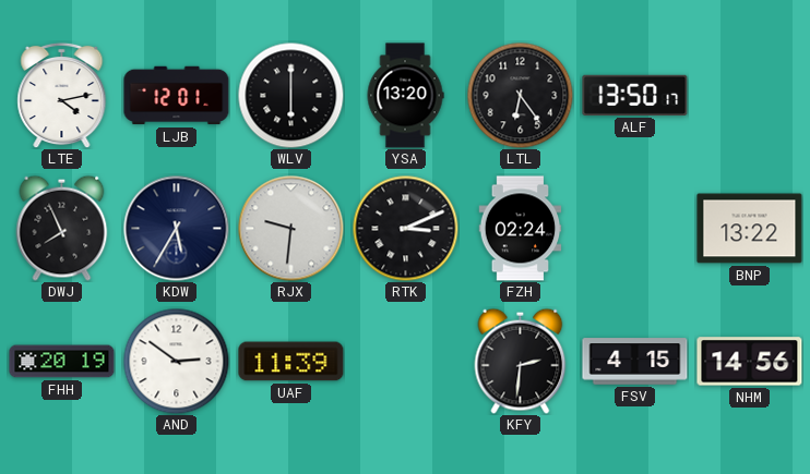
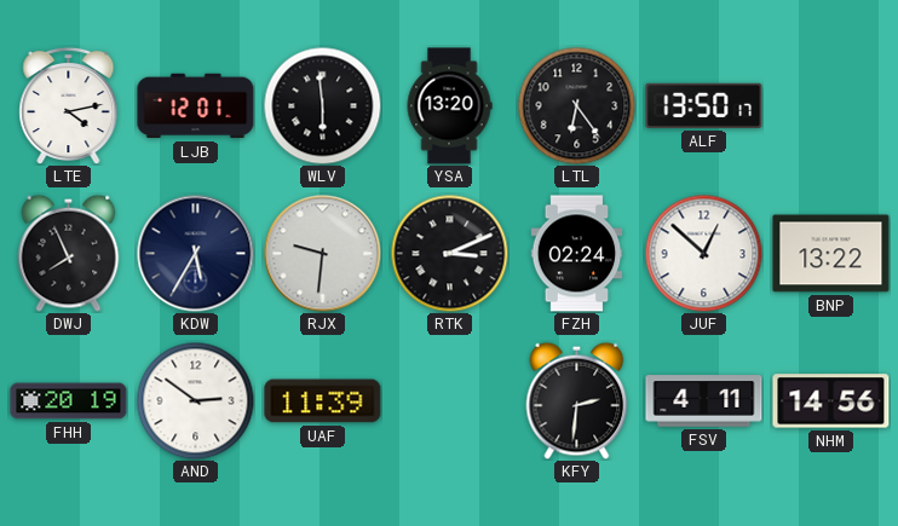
WLV: 6:00 -> 5:59 (322, 105)
JUF: none -> 12:52 (703, 253)
FSV: 4:15 -> 4:11 (704, 401)
